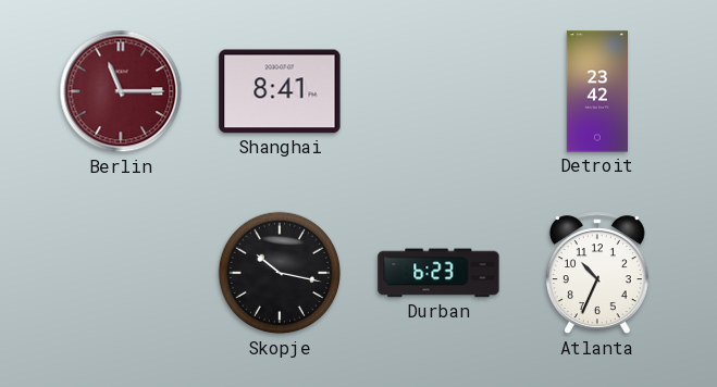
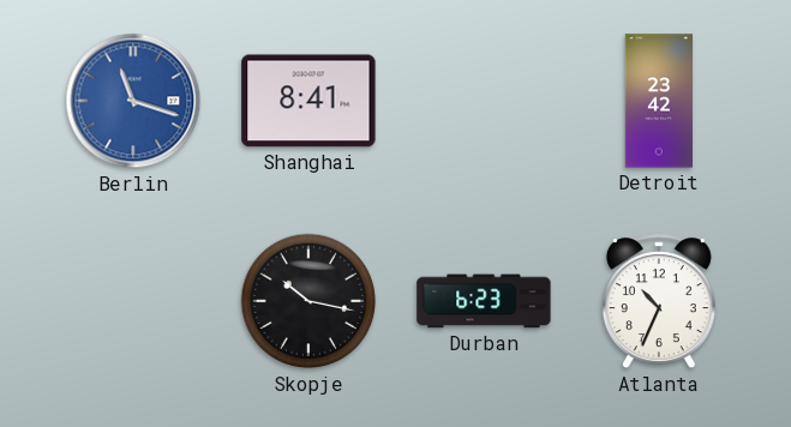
Berlin: 11:15 -> 11:18 (133, 101)
Berlin dial: burgundy -> blue (133, 101)
